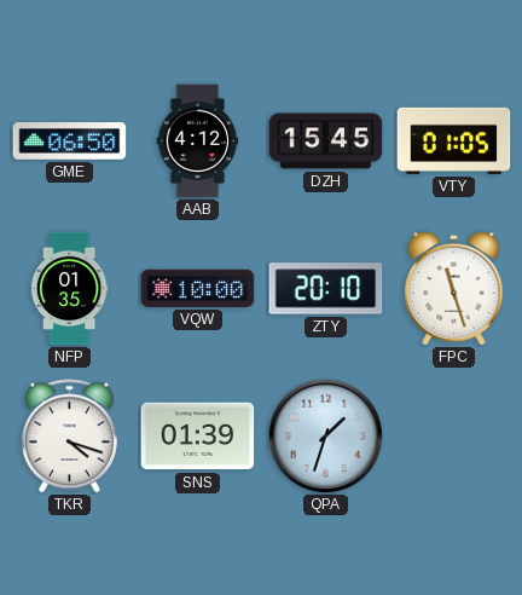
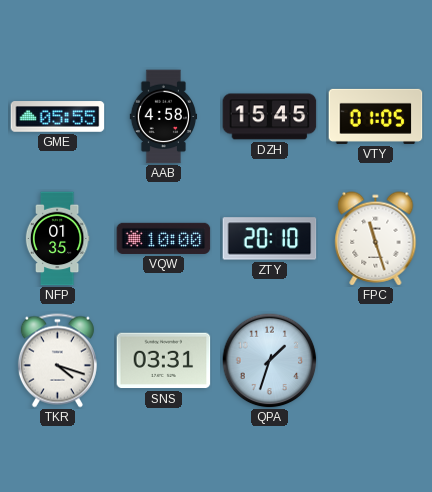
GME: 06:50 -> 05:55 (58, 117)
AAB: 4:12 -> 4:58 (164, 117)
SNS: 01:39 -> 03:31 (164, 361)
